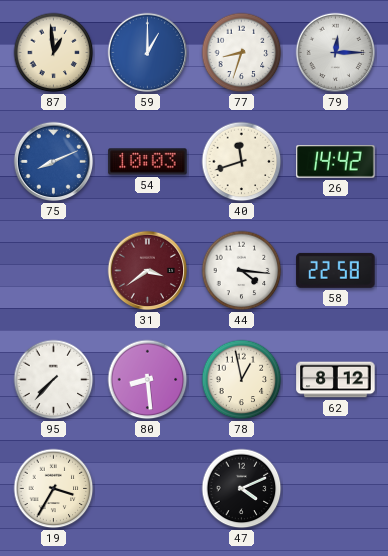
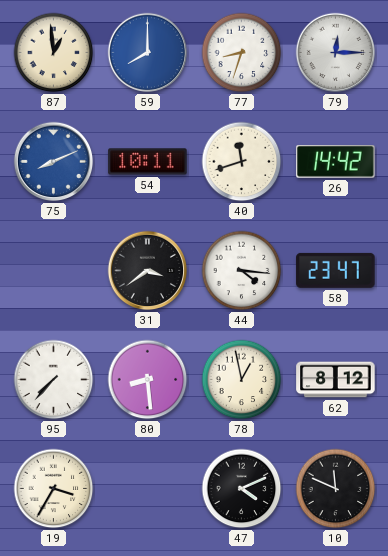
59: 1:00 -> 8:00 (148, 53)
54: 10:03 -> 10:11 (148, 162)
31 dial: burgundy -> black (148, 271)
58: 22:58 -> 23:47 (336, 270)
10: none -> 11:49 (336, 489)
